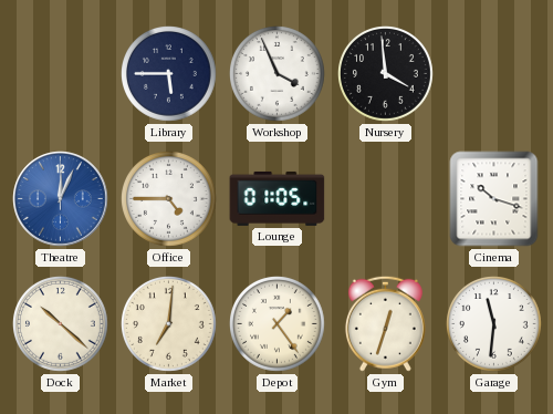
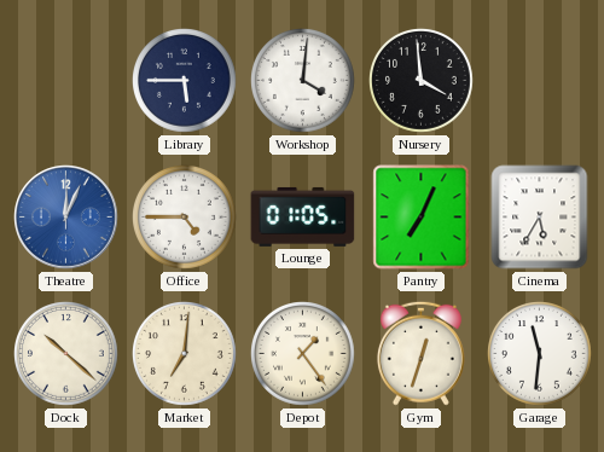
Workshop: 3:56 -> 4:01 (303, 81)
Pantry: none -> 7:04 (422, 218)
Cinema: 10:18 -> 5:35 (540, 218)
